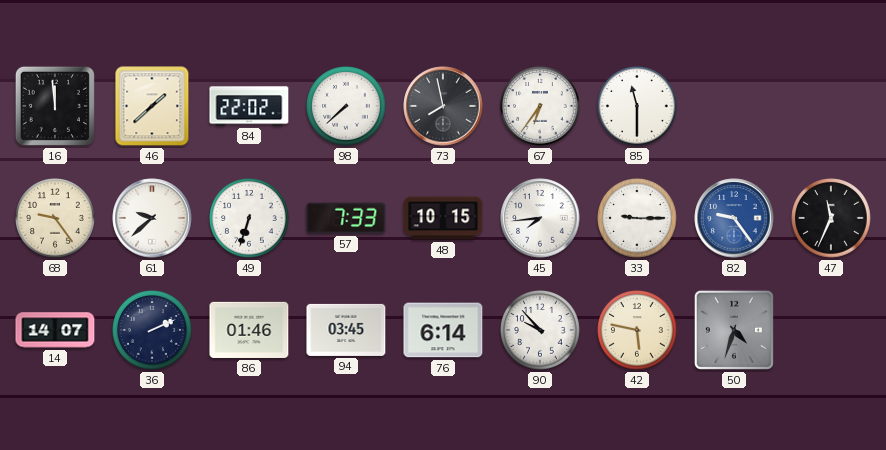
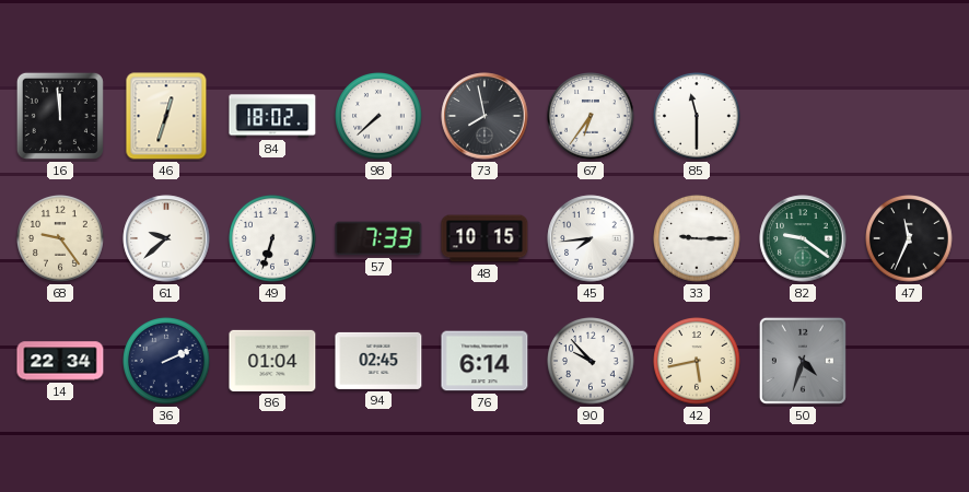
46: 1:38 -> 12:33 (166, 116)
84: 22:02 -> 18:02 (272, 116)
82: 9:24 -> 9:21 (803, 238)
82 dial: blue -> green (803, 238)
14: 14:07 -> 22:34 (60, 361)
86: 01:46 -> 01:04 (272, 361)
94: 03:45 -> 02:45 (378, 361)
42: 5:47 -> 5:43 (697, 361)
